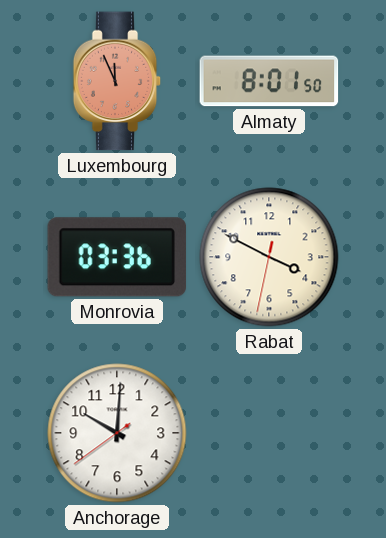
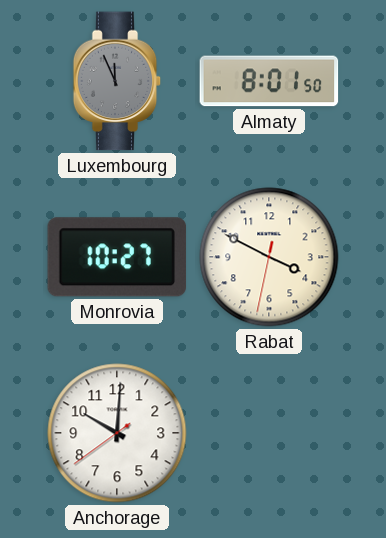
Luxembourg dial: salmon -> grey (117, 81)
Monrovia: 03:36 -> 10:27 (117, 257)
